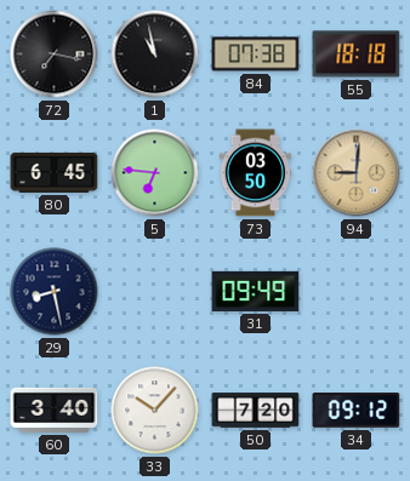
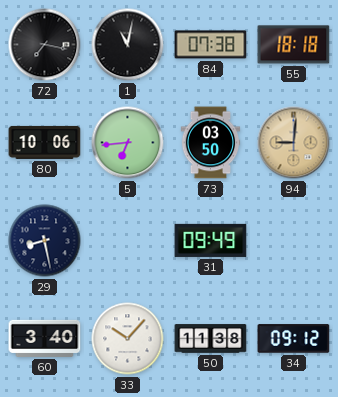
1: 10:58 -> 11:02 (128, 45)
80: 6:45 -> 10:06 (45, 142)
5: 6:46 -> 6:44 (128, 143)
50: 7:20 -> 11:38 (211, 339)
